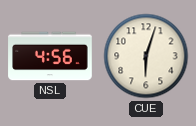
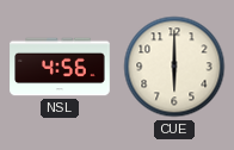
CUE: 6:03 -> 6:00 (174, 67)
